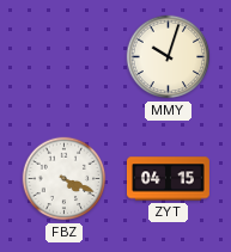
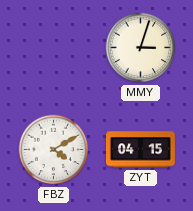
MMY: 10:03 -> 3:03 (141, 48)
FBZ: 4:19 -> 4:10 (54, 150)
